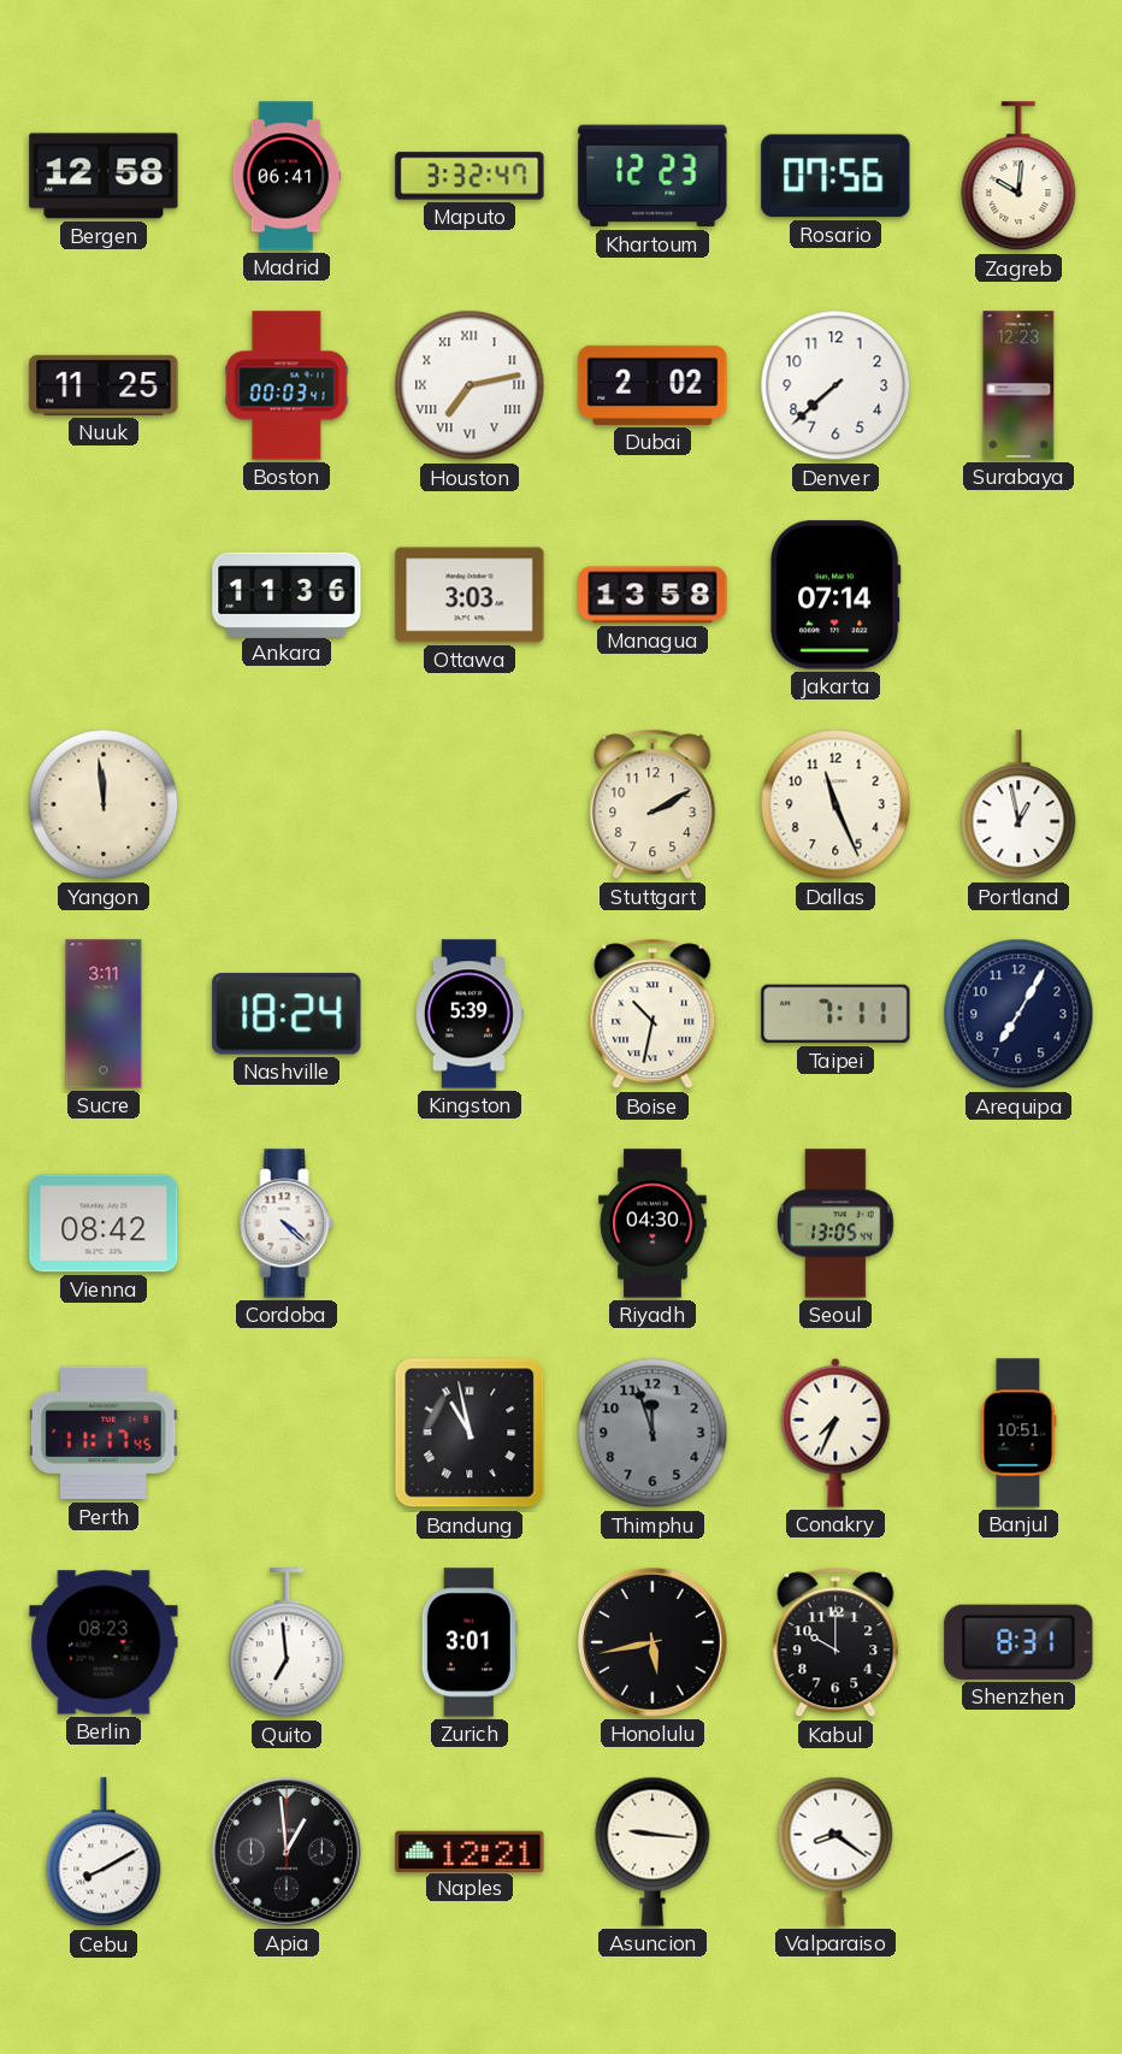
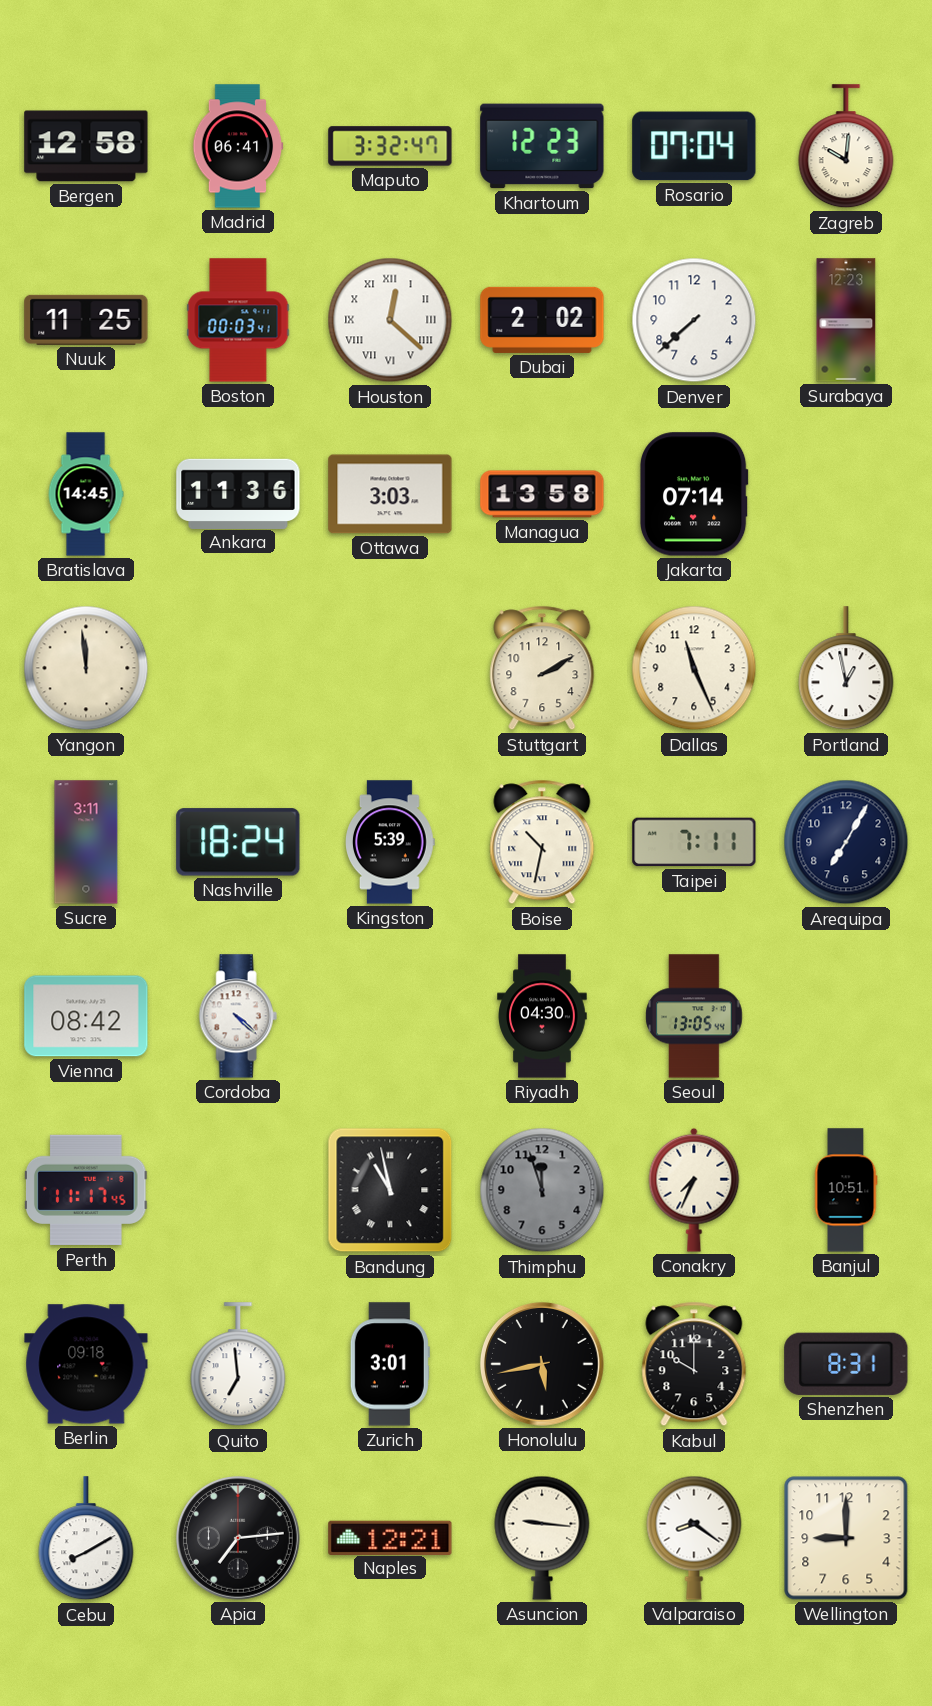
Rosario: 07:56 -> 07:04 (694, 146)
Houston: 7:13 -> 12:22 (390, 320)
Bratislava: none -> 14:45 (86, 494)
Berlin: 08:23 -> 09:18 (86, 1364)
Apia: 12:59 -> 7:14 (239, 1539)
Wellington: none -> 9:00 (846, 1538)
